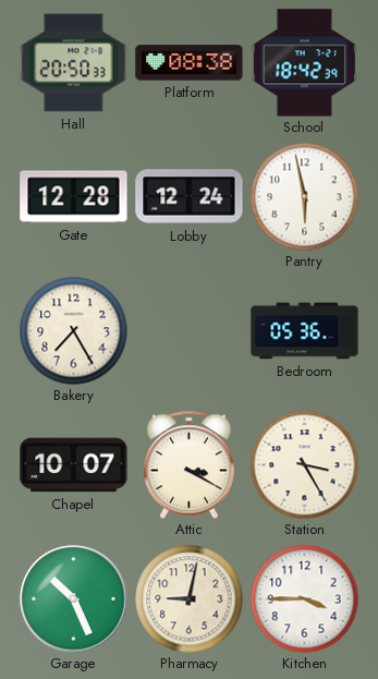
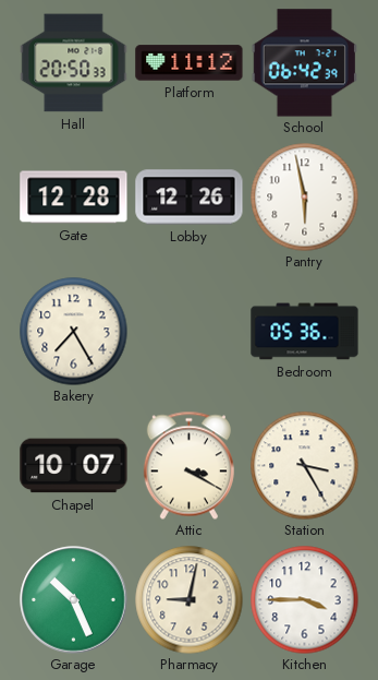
Platform: 08:38 -> 11:12 (190, 63)
School: 18:42 -> 06:42 (304, 63)
Lobby: 12:24 -> 12:26 (190, 198)
